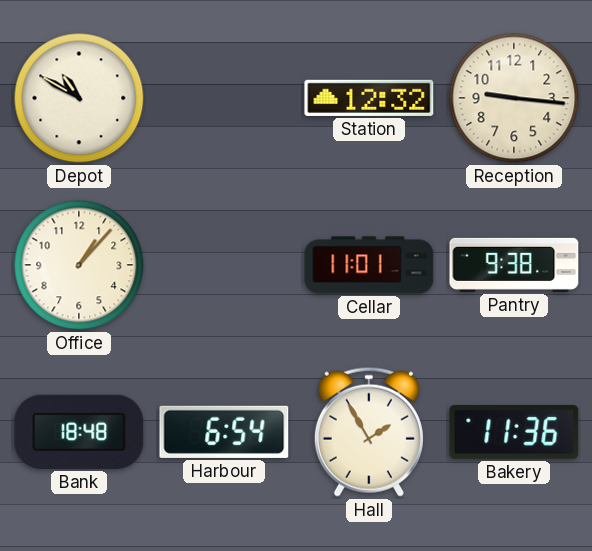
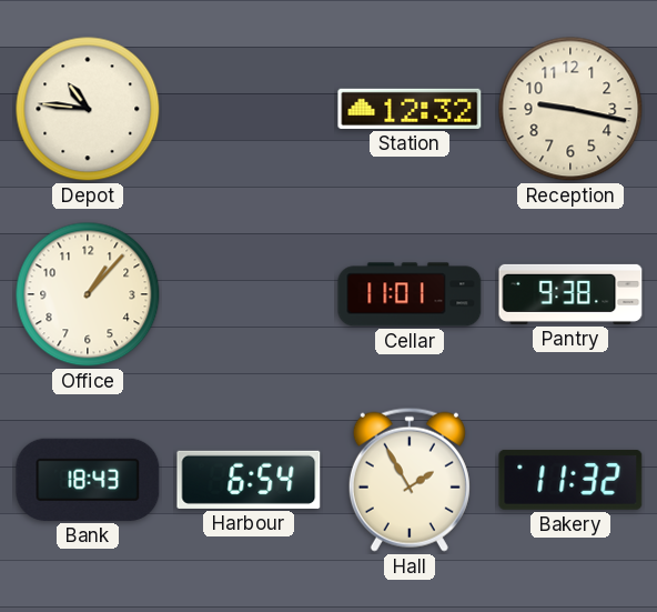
Depot: 10:50 -> 10:46 (88, 109)
Reception: 9:16 -> 9:17 (570, 109)
Bank: 18:48 -> 18:43 (88, 480)
Bakery: 11:36 -> 11:32 (570, 480)
